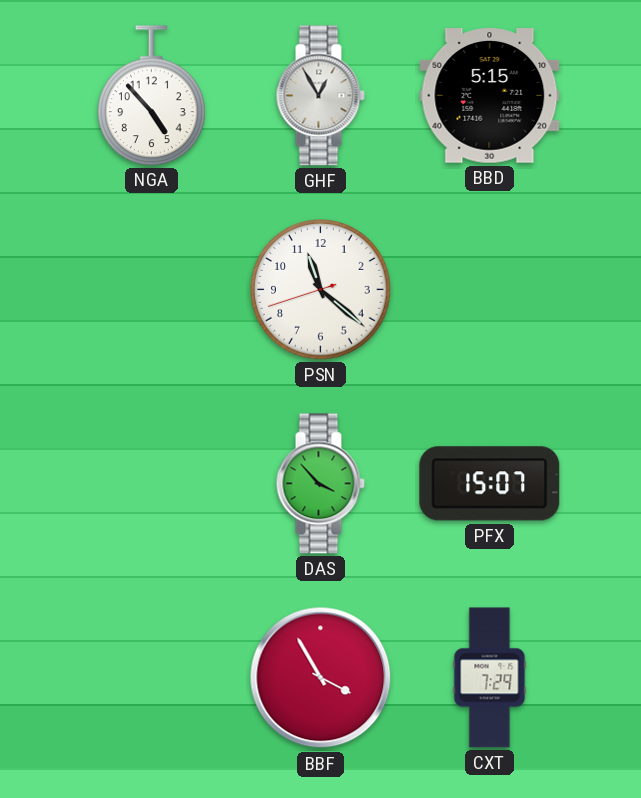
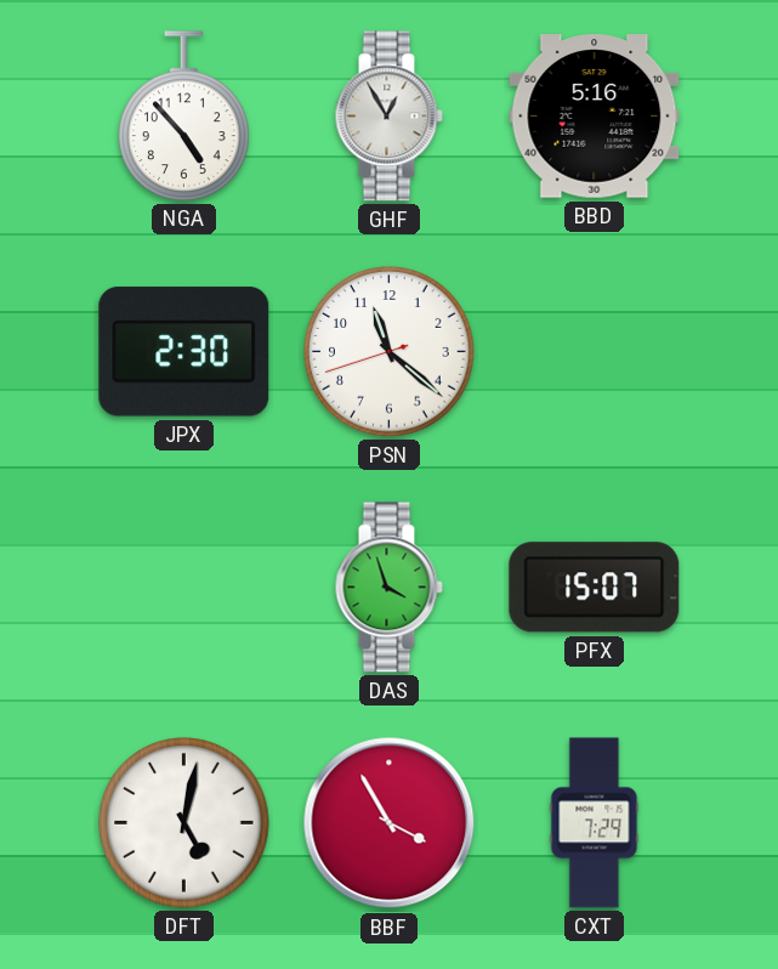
BBD: 5:15 -> 5:16 (595, 117)
JPX: none -> 2:30 (184, 352)
DAS: 3:53 -> 3:57 (388, 588)
DFT: none -> 5:02 (184, 823)
